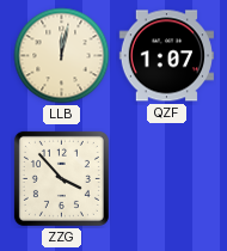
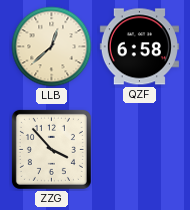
LLB: 12:02 -> 12:38 (52, 47)
QZF: 1:07 -> 6:58 (139, 47)
